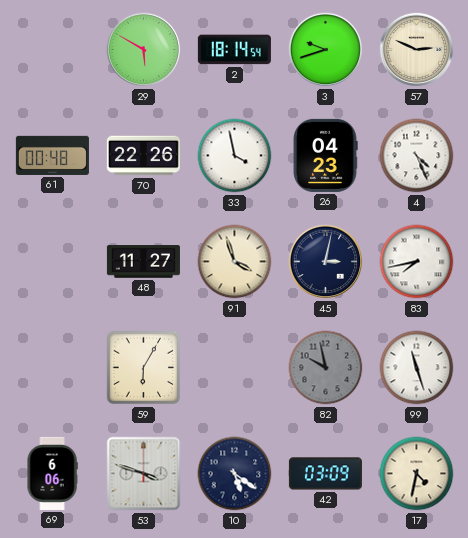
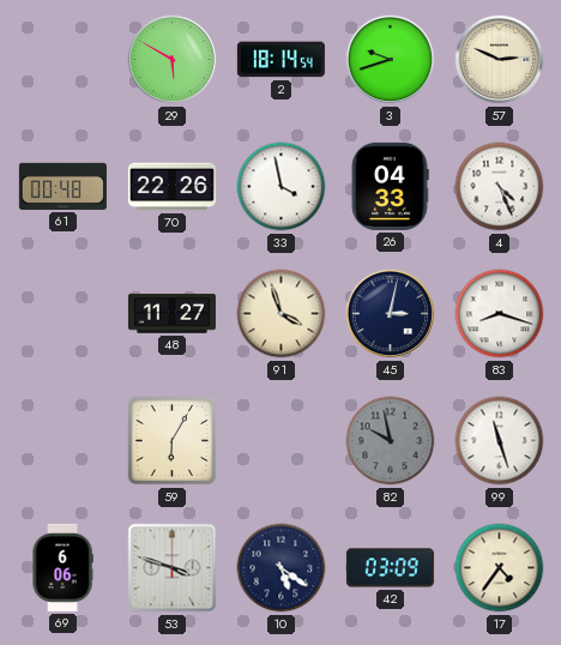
26: 04:23 -> 04:33 (390, 186)
83: 7:43 -> 8:18 (500, 314)
17: 4:32 -> 4:36 (500, 568)
